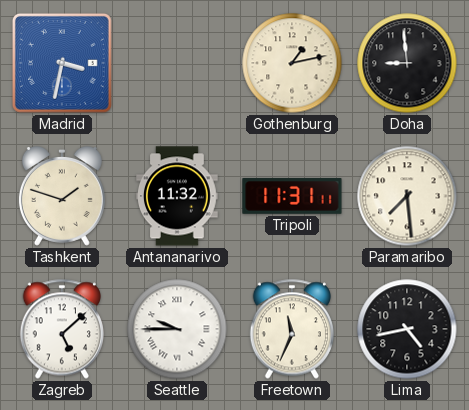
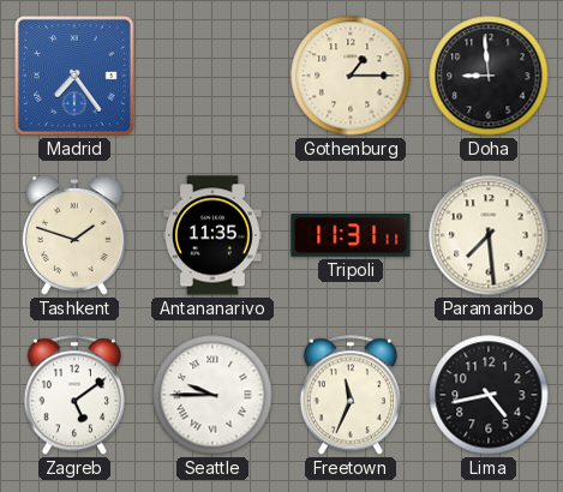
Madrid: 3:32 -> 7:24 (74, 76)
Gothenburg: 1:13 -> 1:15 (351, 76)
Antananarivo: 11:32 -> 11:35 (214, 235)
Zagreb: 5:08 -> 5:09 (74, 395)
